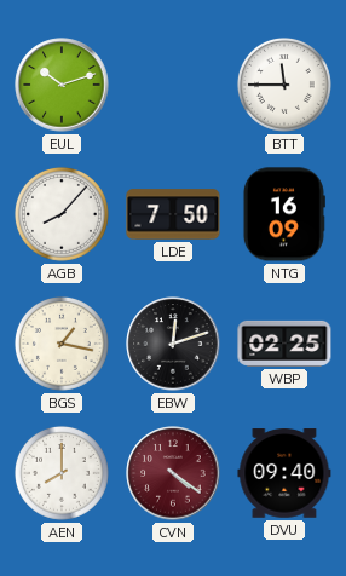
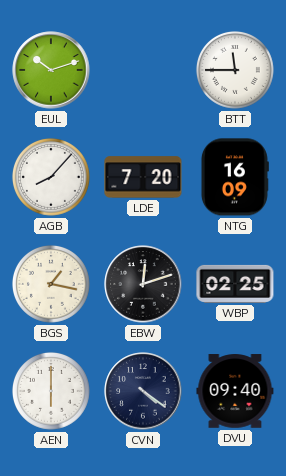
LDE: 7:50 -> 7:20 (143, 177)
AEN: 8:00 -> 6:00 (51, 391)
CVN dial: burgundy -> navy (143, 391)
